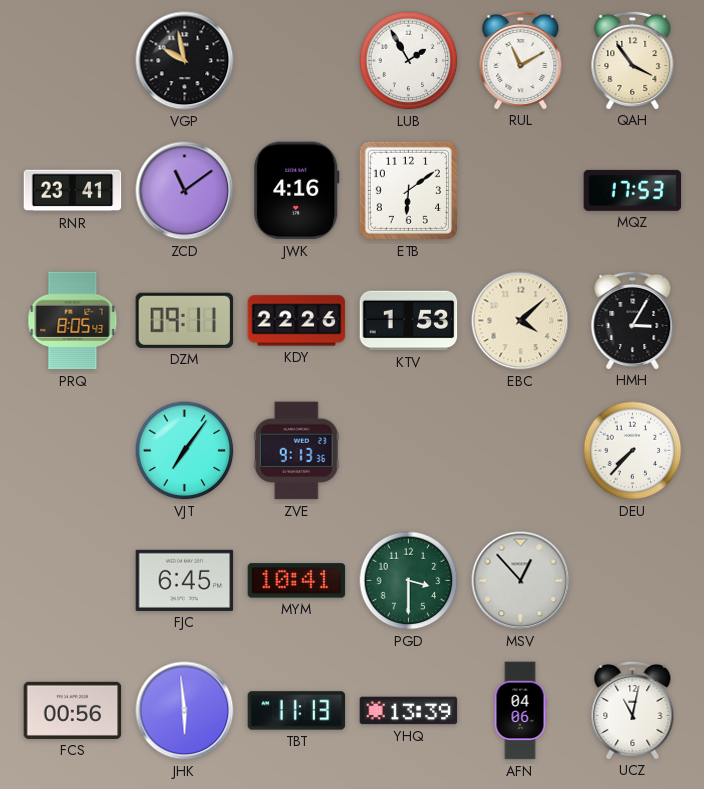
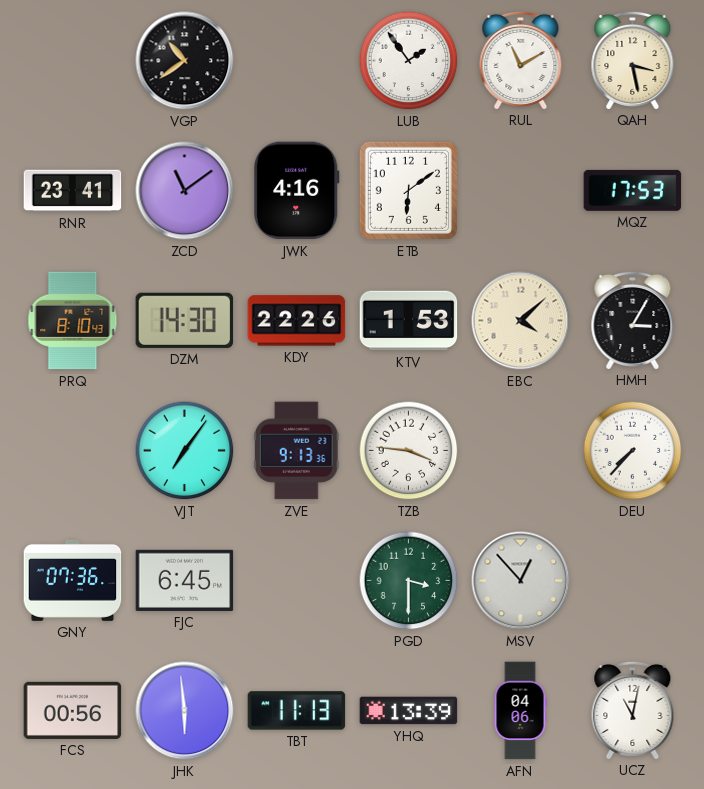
VGP: 9:58 -> 10:39 (185, 61)
LUB: 1:55 -> 1:54 (409, 61)
QAH: 3:54 -> 3:28 (633, 60)
PRQ: 8:05 -> 8:10 (73, 321)
DZM: 09:11 -> 14:30 (185, 320)
TZB: none -> 3:46 (409, 451)
GNY: none -> 07:36 (73, 580)
MYM: 10:41 -> none (297, 581)
